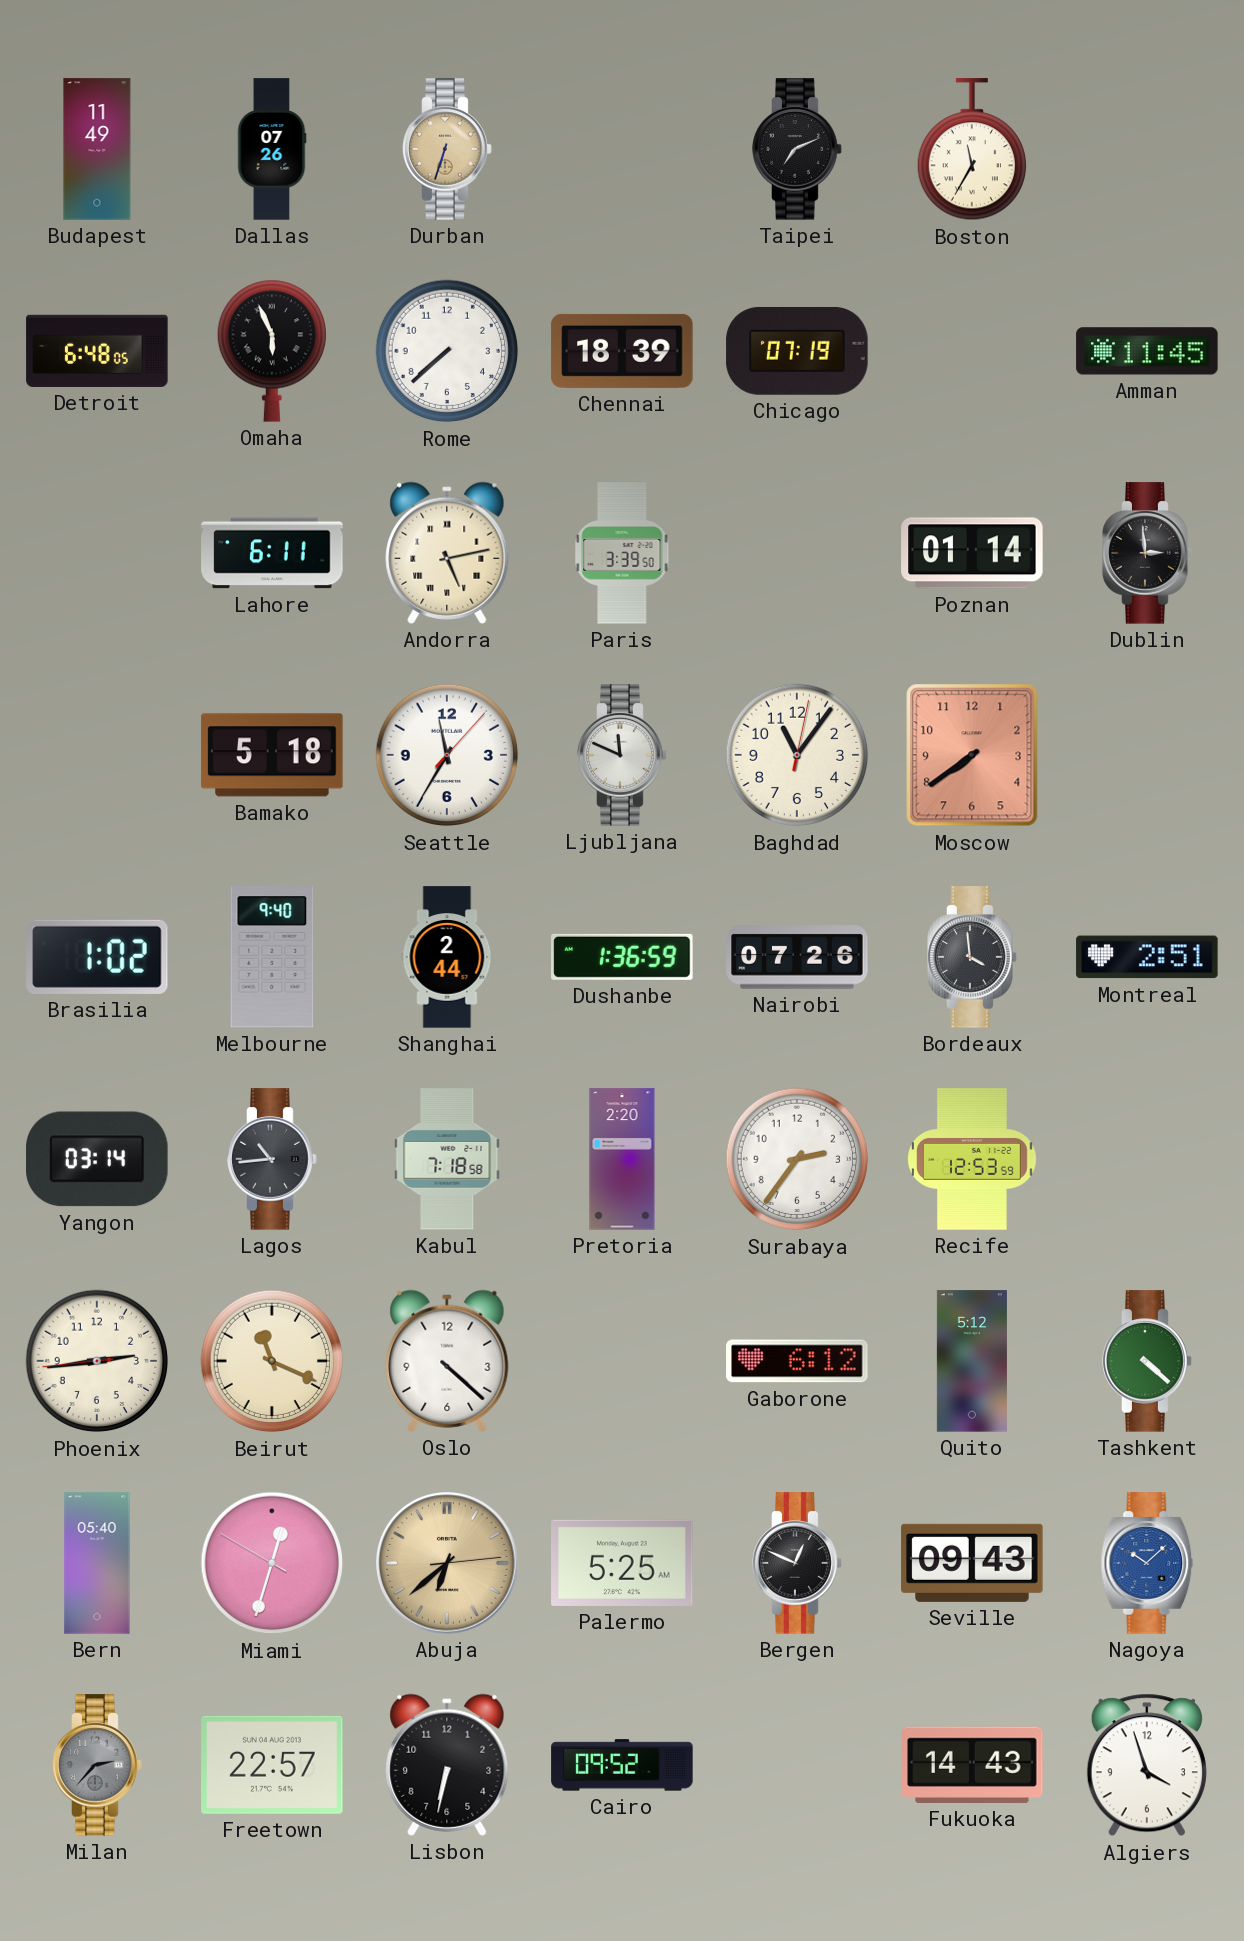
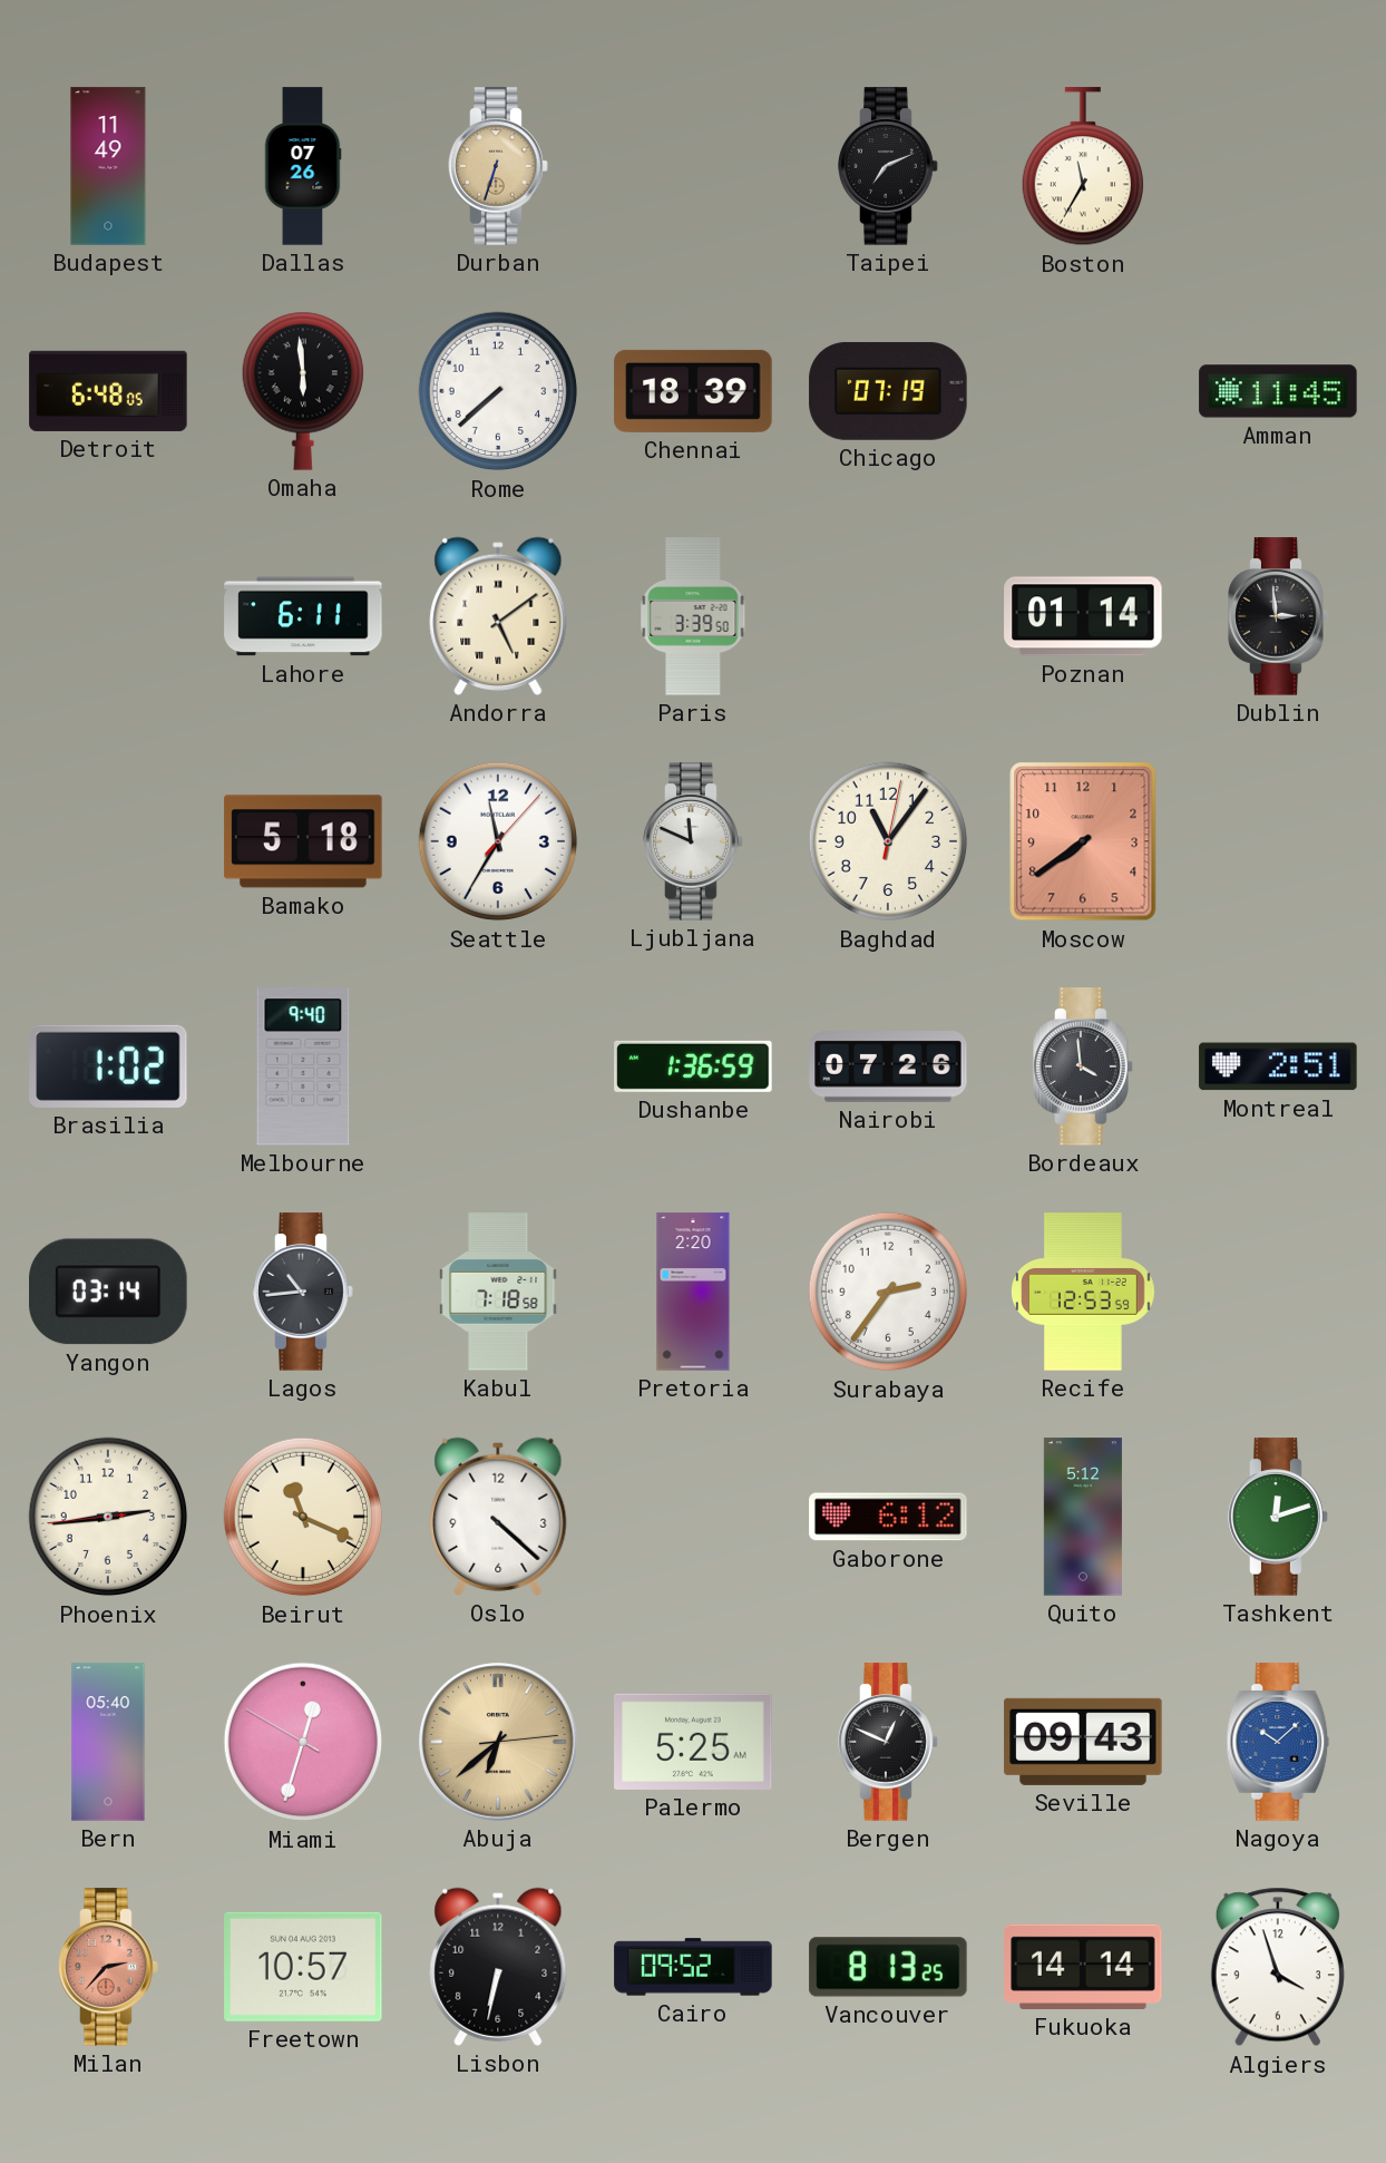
Omaha: 5:56 -> 5:59 (302, 391)
Andorra: 5:13 -> 5:09 (498, 616)
Shanghai: 2:44 -> none (447, 957)
Tashkent: 4:22 -> 12:12 (1278, 1517)
Milan dial: grey -> salmon (108, 1967)
Freetown: 22:57 -> 10:57 (303, 1967)
Vancouver: none -> 8:13 (888, 1967)
Fukuoka: 14:43 -> 14:14 (1083, 1967)
